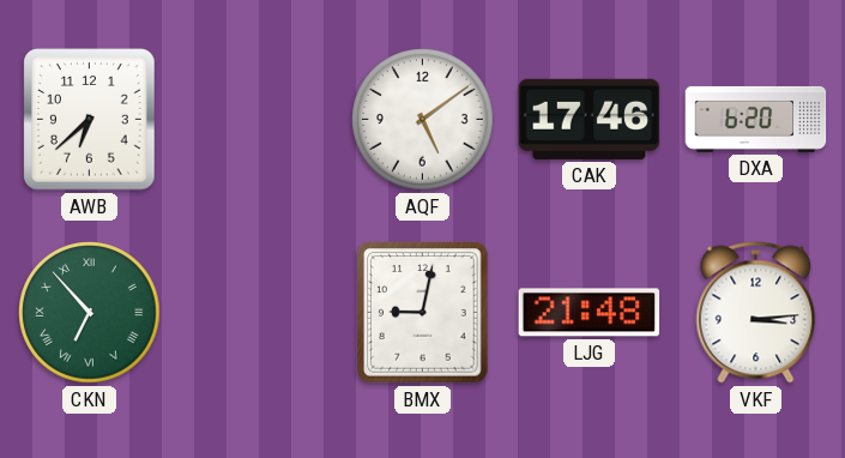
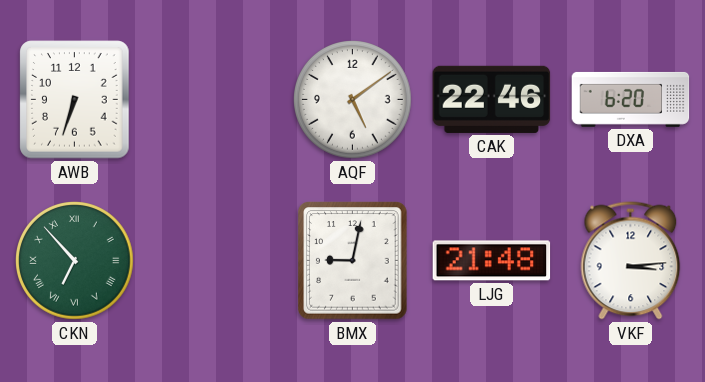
AWB: 6:38 -> 6:33 (75, 100)
CAK: 17:46 -> 22:46 (492, 99)
